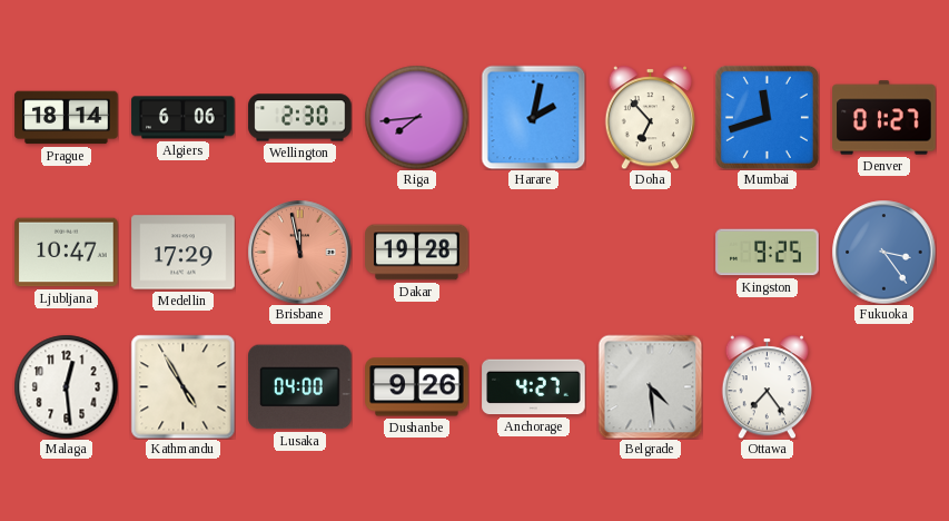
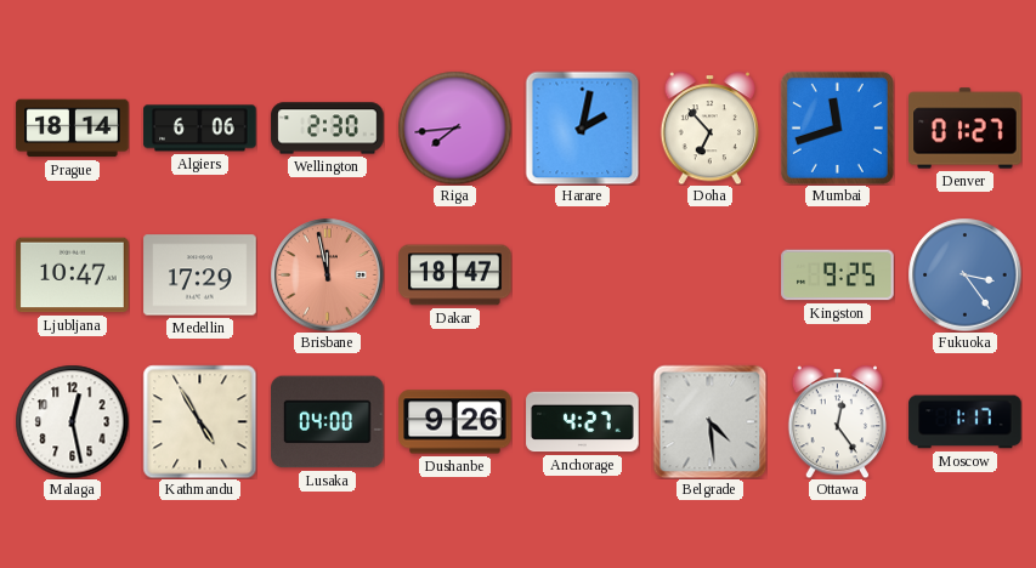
Dakar: 19:28 -> 18:47 (455, 276)
Malaga: 12:29 -> 12:28 (72, 421)
Ottawa: 7:24 -> 12:24 (837, 421)
Moscow: none -> 1:17 (966, 422)
